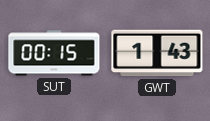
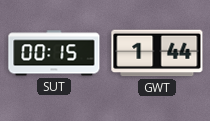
GWT: 1:43 -> 1:44 (157, 53)
